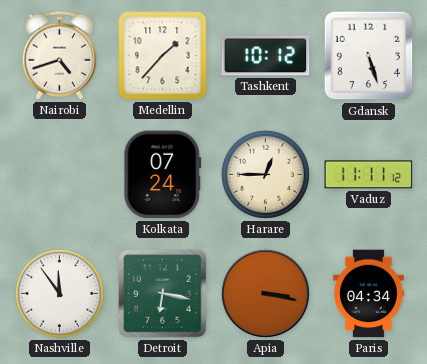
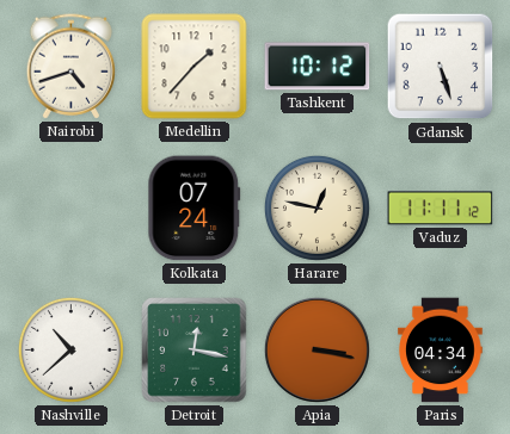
Harare: 12:45 -> 12:47 (317, 207)
Nashville: 11:54 -> 10:38 (70, 349)
Detroit: 6:17 -> 12:17 (195, 351)
